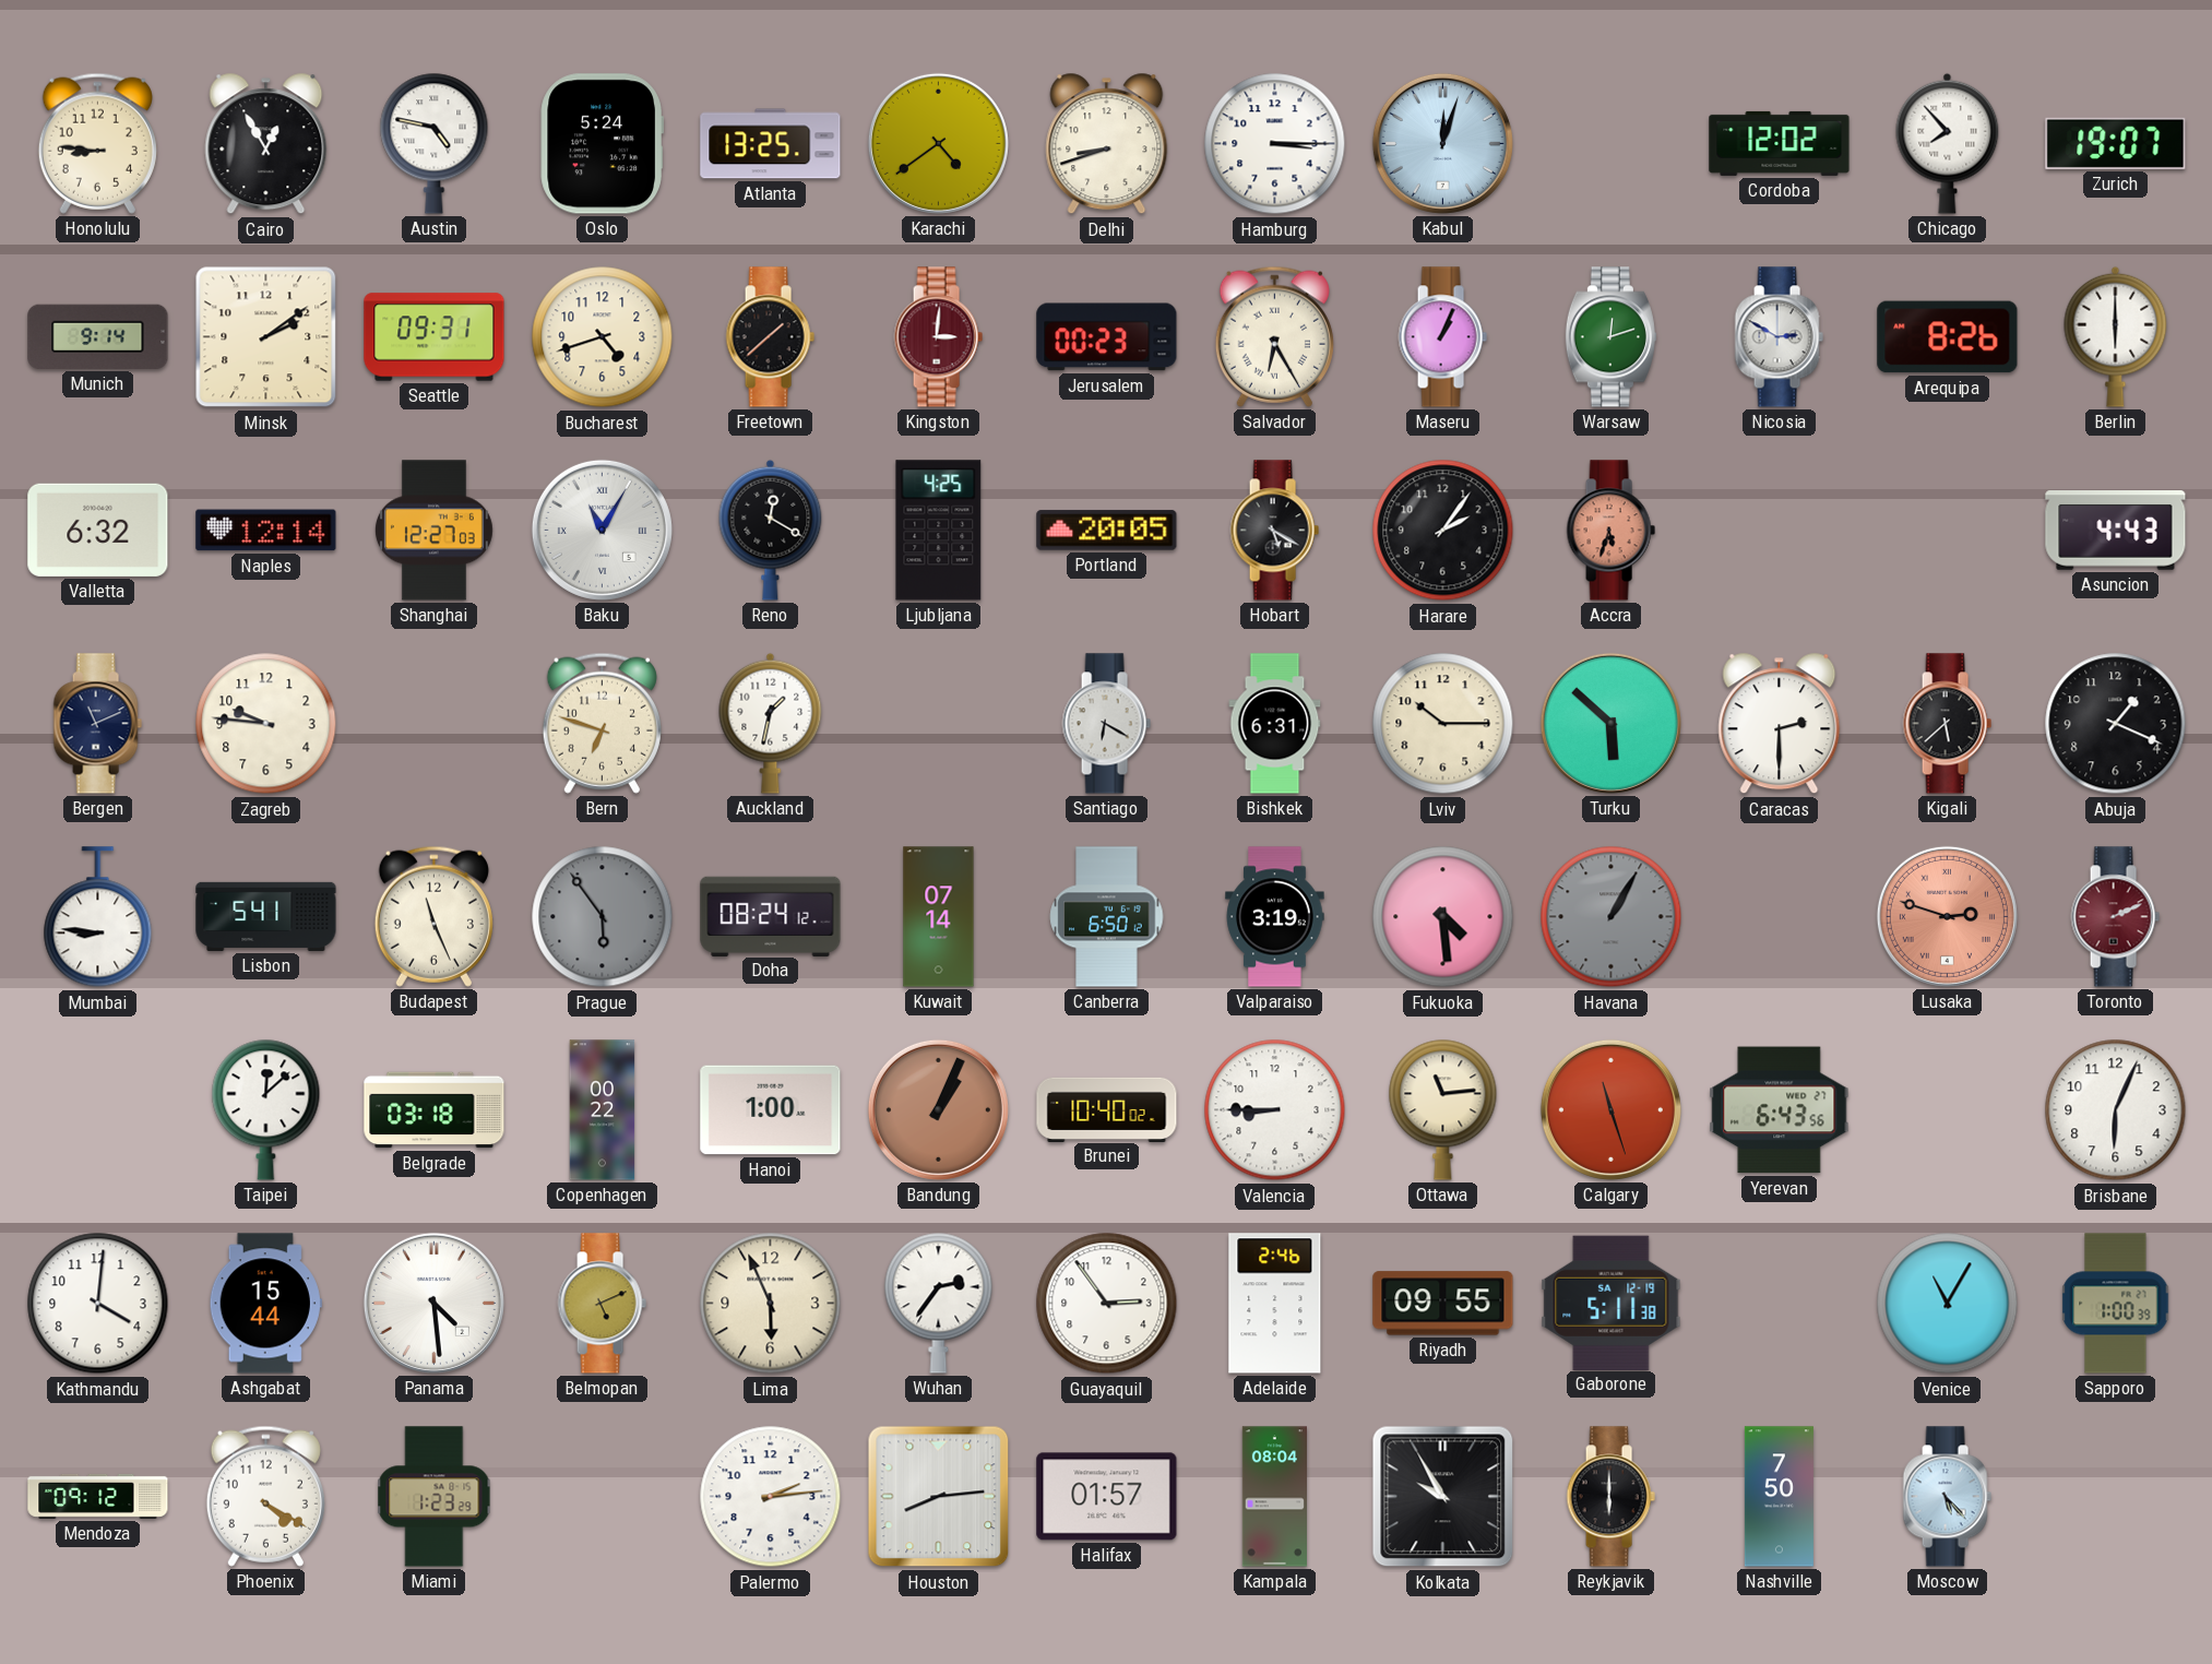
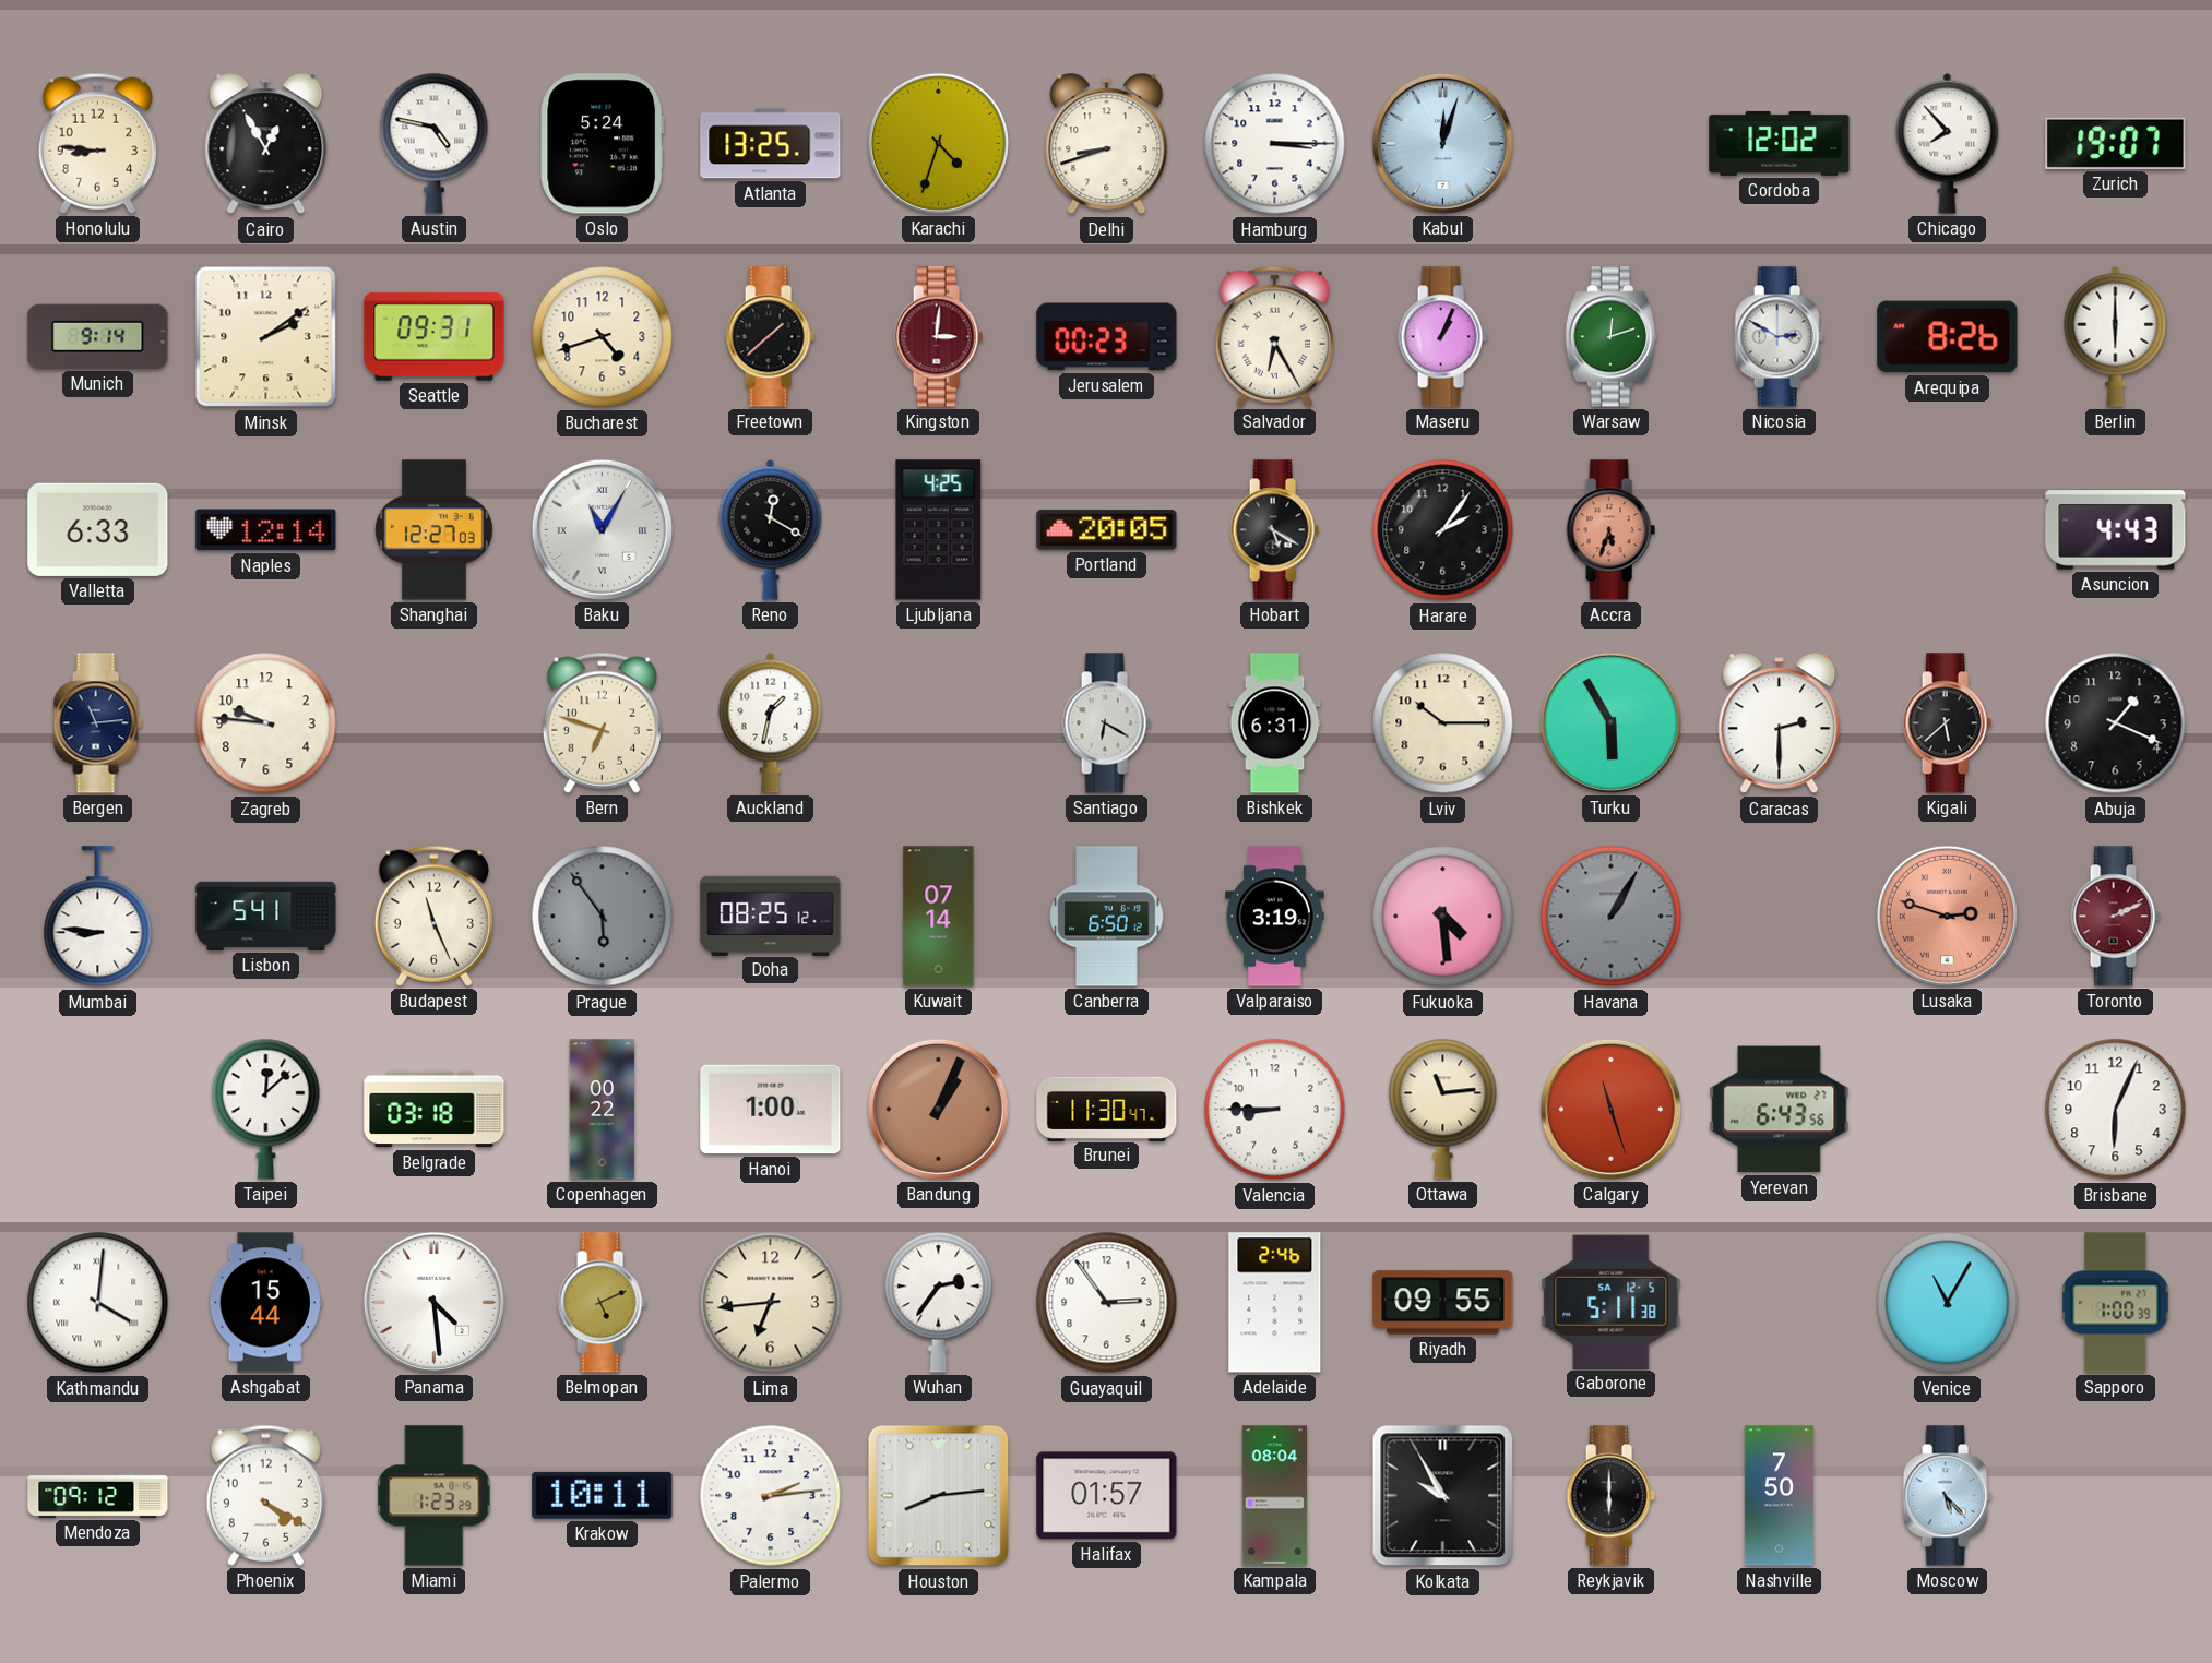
Karachi: 4:39 -> 4:33 (938, 143)
Valletta: 6:32 -> 6:33 (98, 529)
Bergen: 11:11 -> 11:14 (97, 723)
Turku: 5:52 -> 5:55 (1610, 722)
Doha: 08:24 -> 08:25 (771, 916)
Brunei: 10:40 -> 11:30 (1107, 1109)
Kathmandu numerals: Arabic -> Roman (98, 1303)
Lima: 5:56 -> 6:44 (771, 1303)
Gaborone date: SA 12-19 -> SA 12-5 (1612, 1302)
Krakow: none -> 10:11 (603, 1495)
